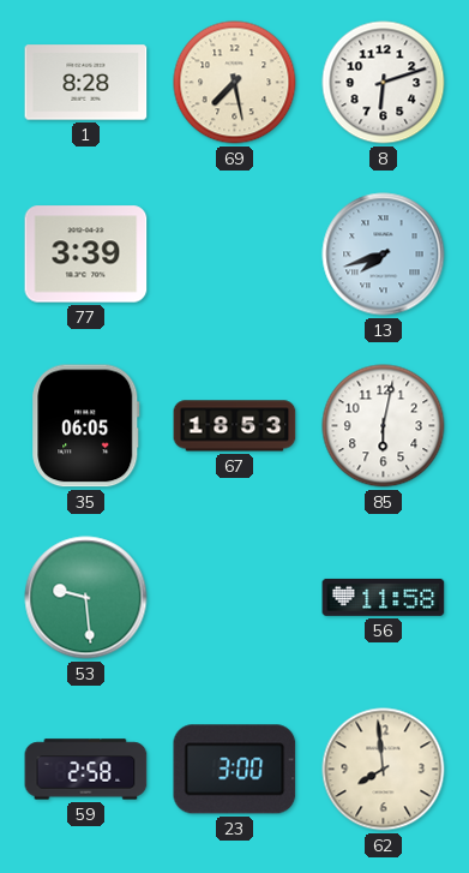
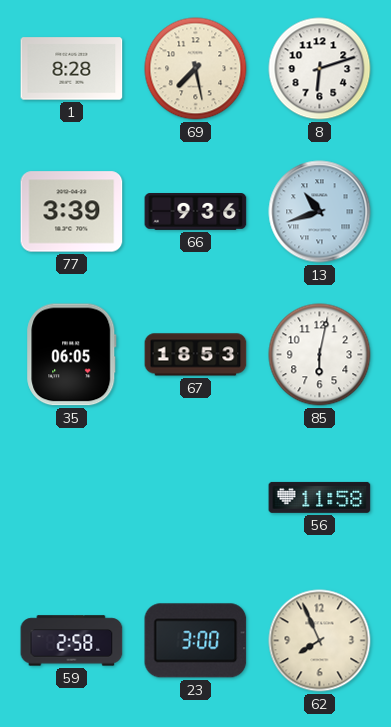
66: none -> 9:36 (196, 212)
13: 7:42 -> 10:42 (320, 212)
53: 9:29 -> none (86, 598)
62: 7:59 -> 7:56 (320, 641)
